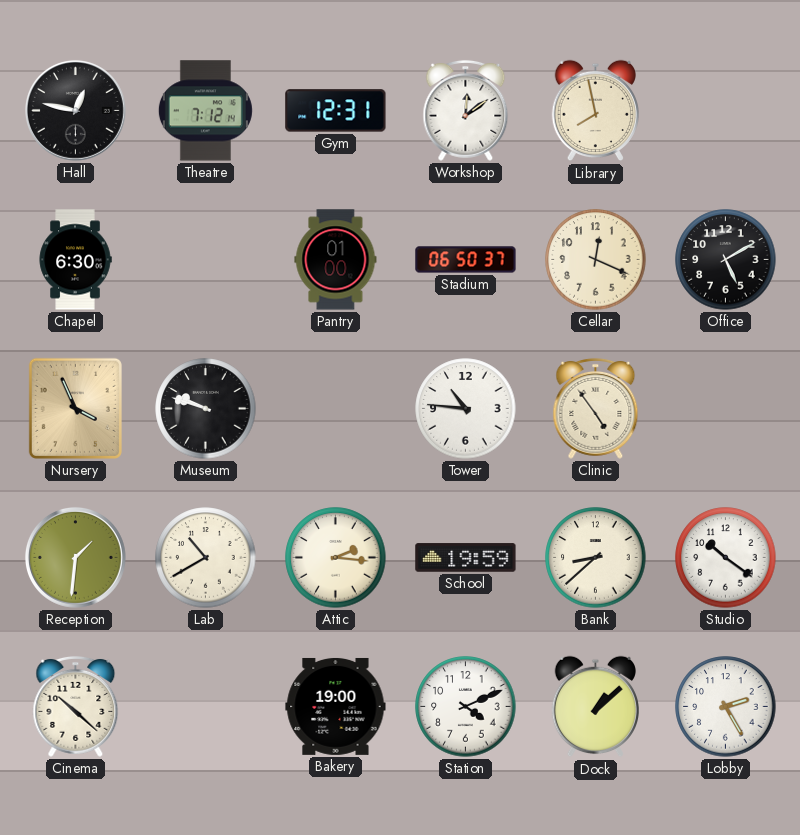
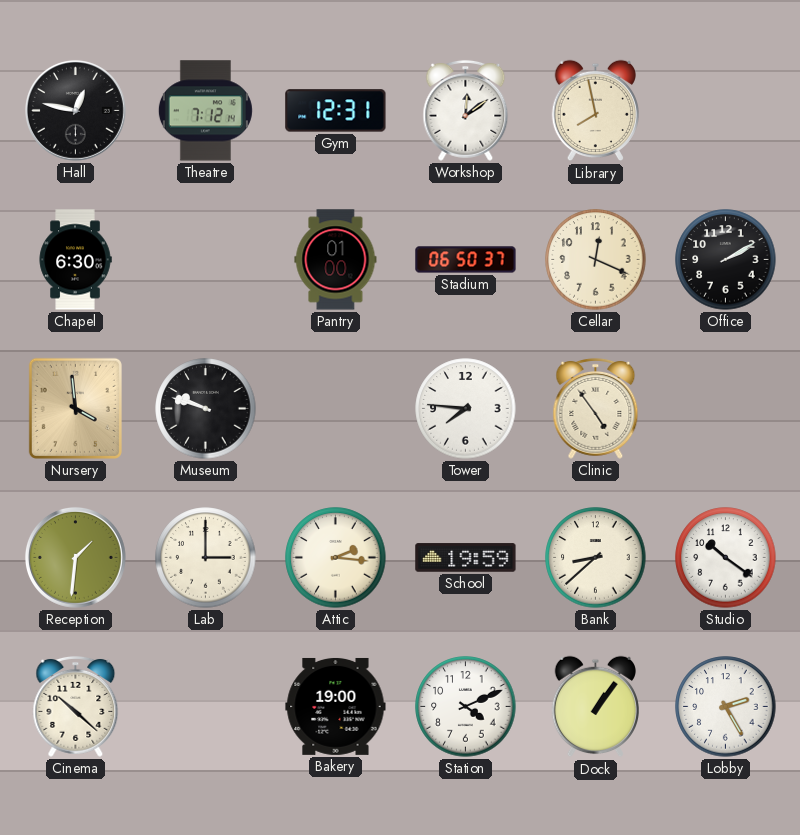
Office: 5:10 -> 2:10 (726, 260)
Nursery: 3:56 -> 3:59 (75, 408)
Tower: 10:46 -> 7:46 (466, 409)
Lab: 10:40 -> 3:00 (206, 558)
Dock: 1:08 -> 1:06 (595, 707)
